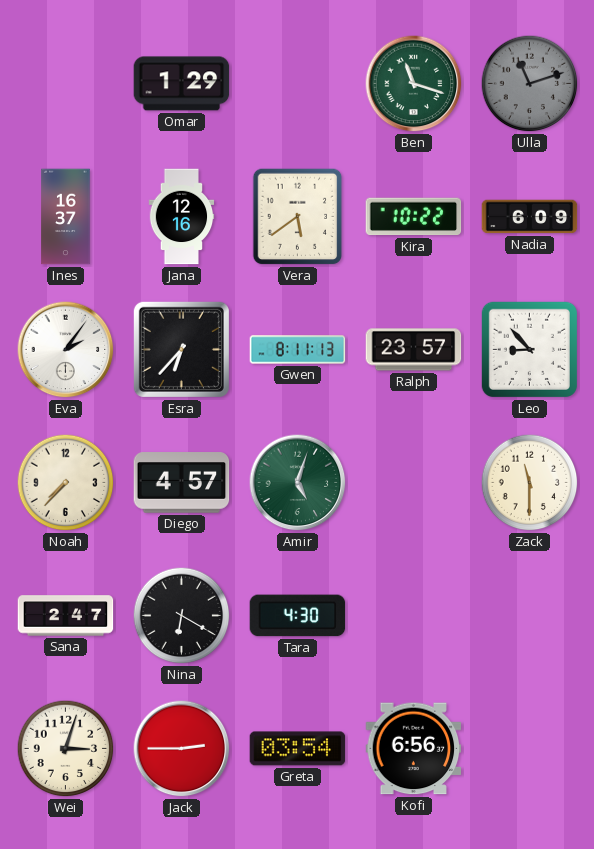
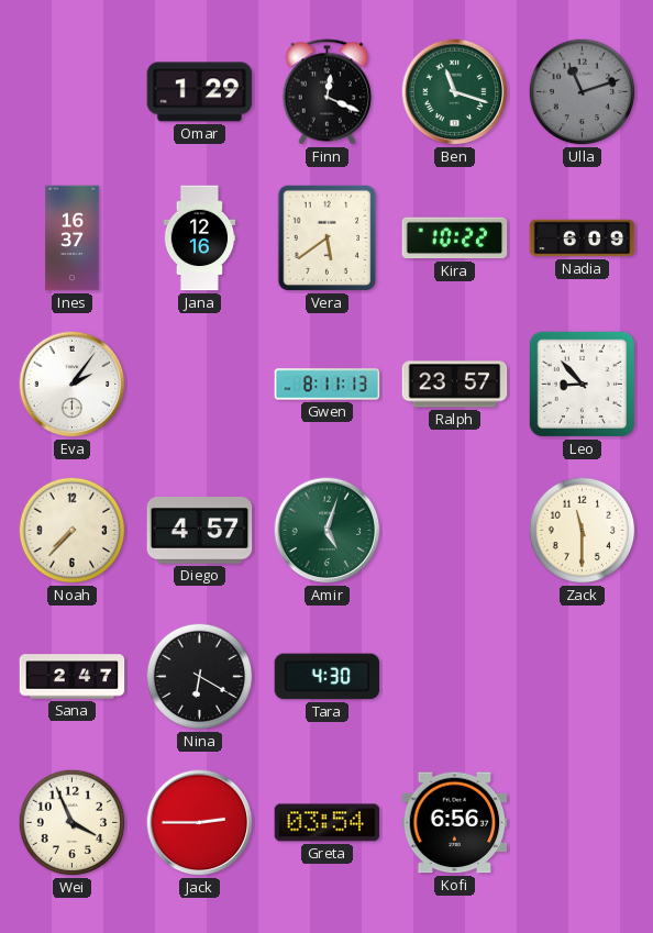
Finn: none -> 12:19 (328, 92)
Esra: 6:37 -> none (181, 349)
Wei: 3:03 -> 3:56 (73, 823)
